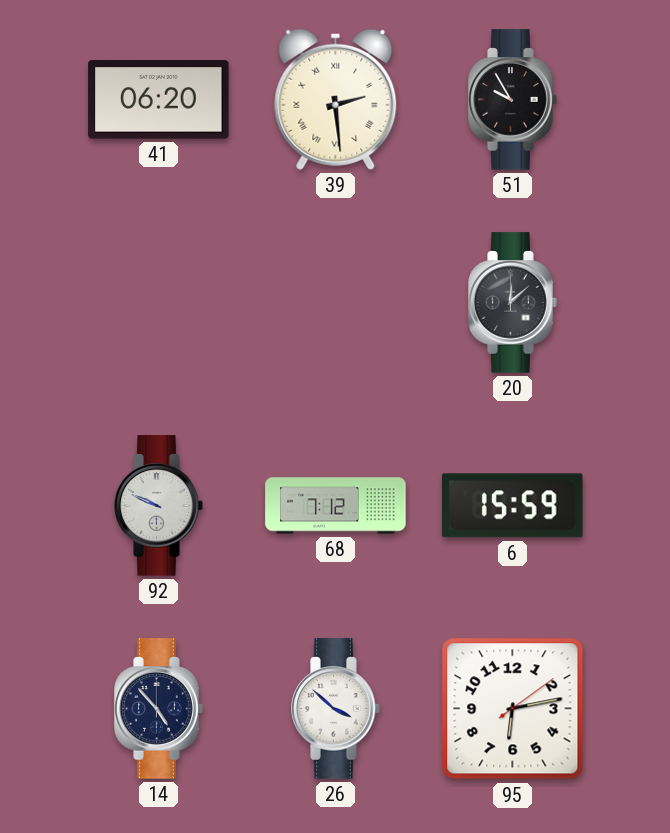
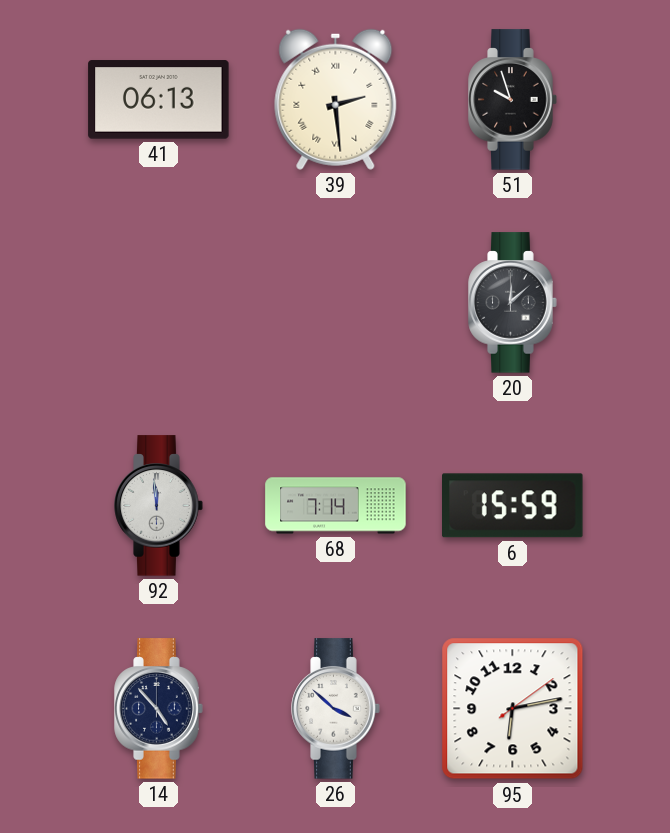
41: 06:20 -> 06:13 (159, 100)
51: 9:55 -> 9:57 (513, 100)
92: 9:49 -> 11:59 (159, 506)
68: 7:12 -> 7:14 (336, 506)
